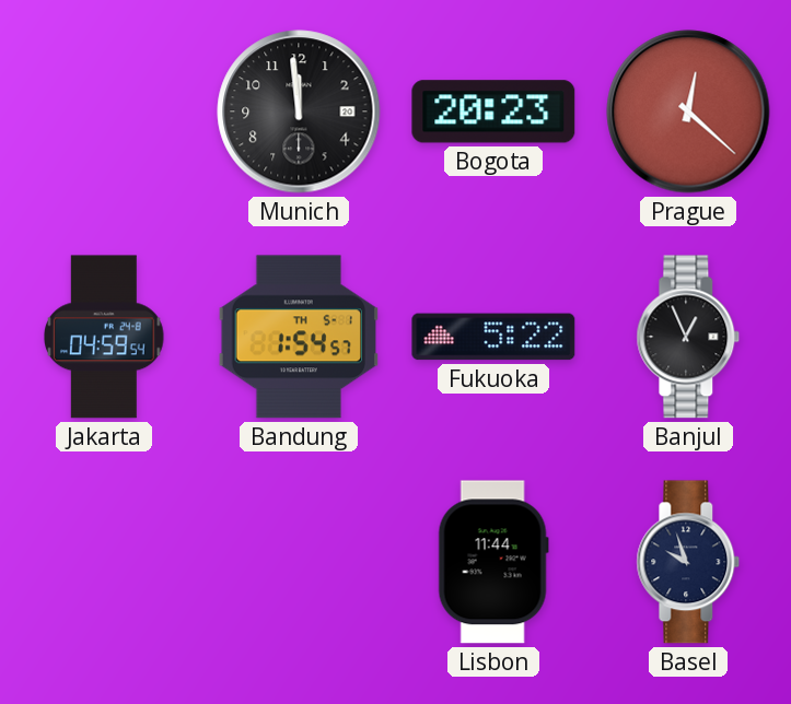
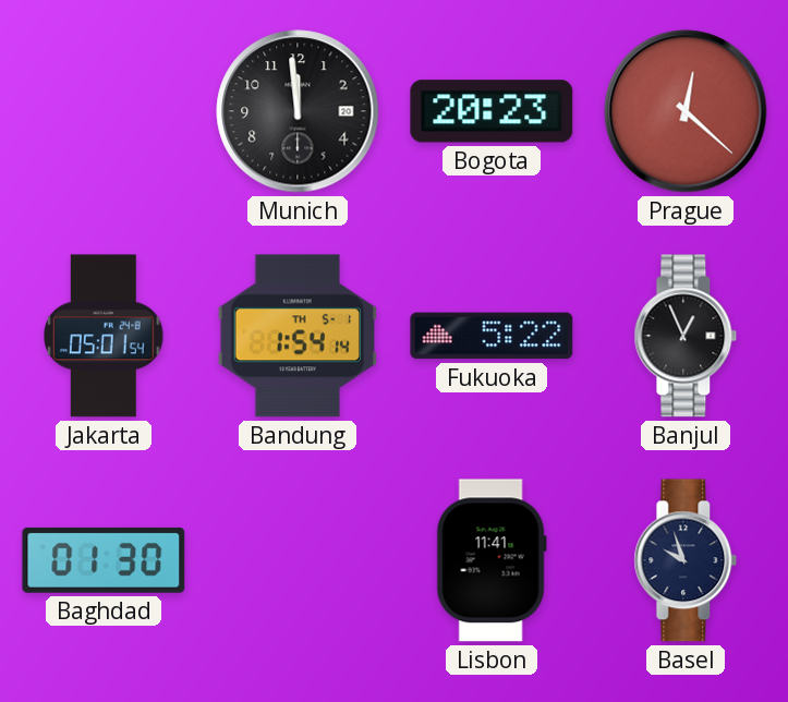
Jakarta: 04:59 -> 05:01 (105, 336)
Bandung: 1:54:57 -> 1:54:14 (296, 336)
Baghdad: none -> 01:30 (104, 560)
Lisbon: 11:44 -> 11:41 (492, 560)
